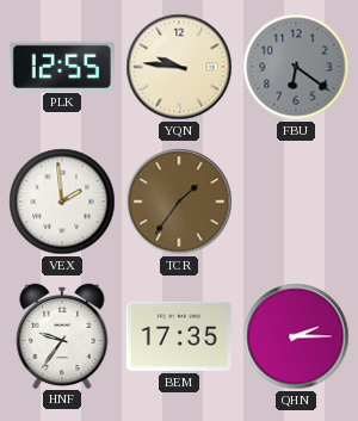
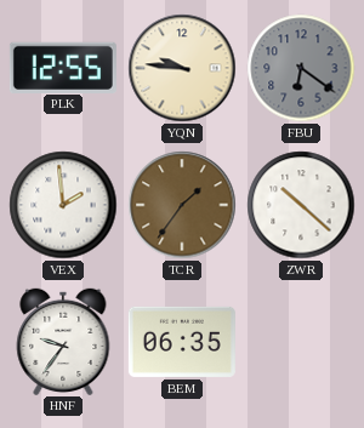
ZWR: none -> 10:22 (301, 205)
BEM: 17:35 -> 06:35 (182, 342)
QHN: 2:15 -> none (296, 336)
